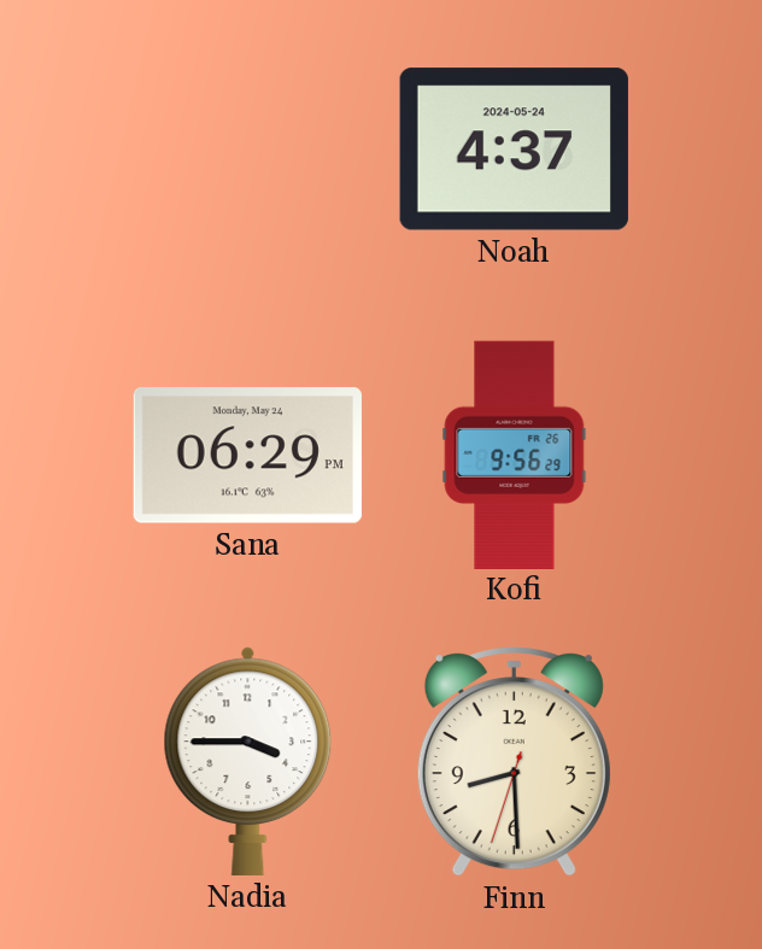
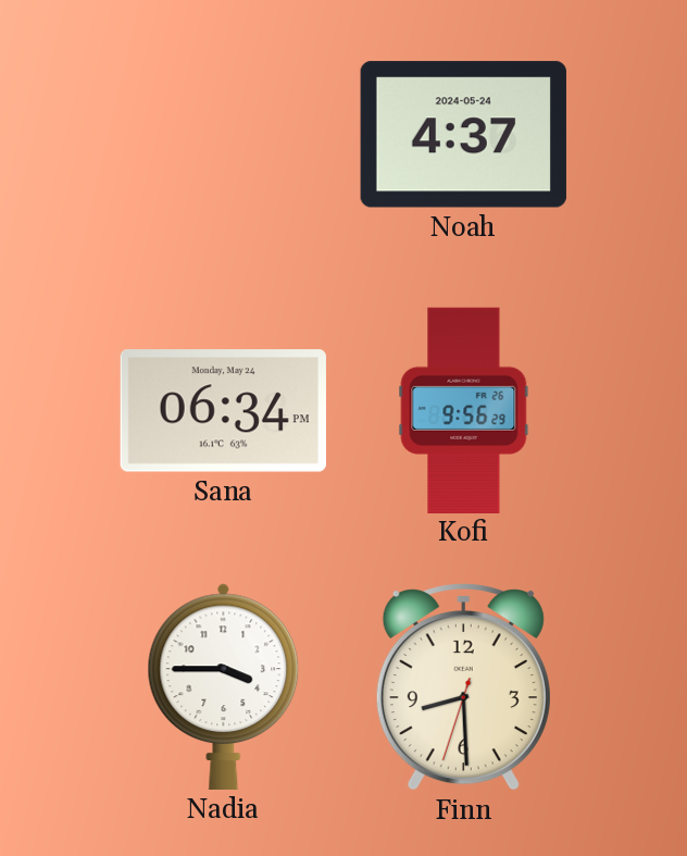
Sana: 06:29 -> 06:34 (223, 411)
